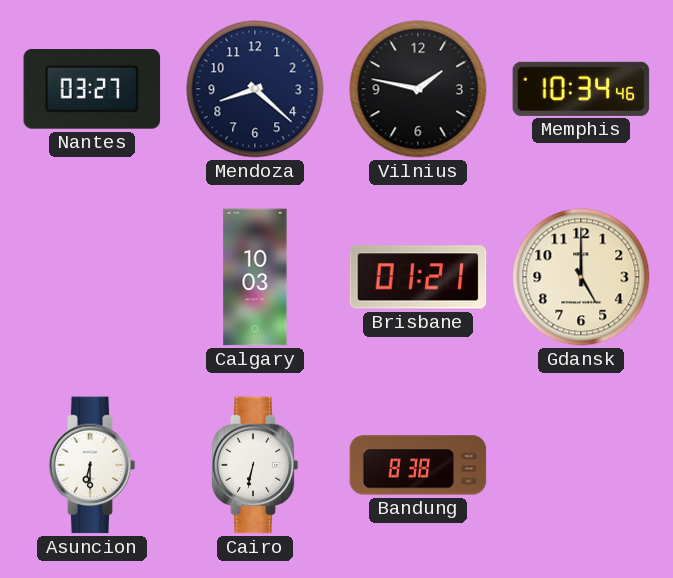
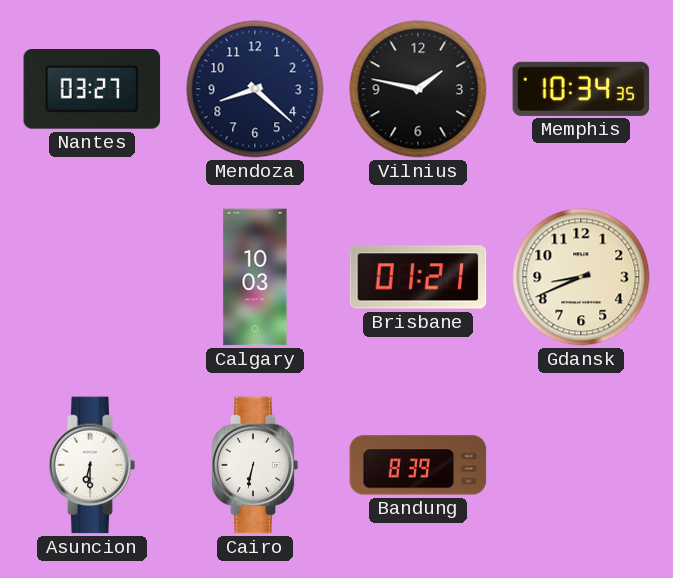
Memphis: 10:34:46 -> 10:34:35 (581, 89)
Gdansk: 5:00 -> 8:41 (581, 277)
Bandung: 8:38 -> 8:39 (418, 465)
